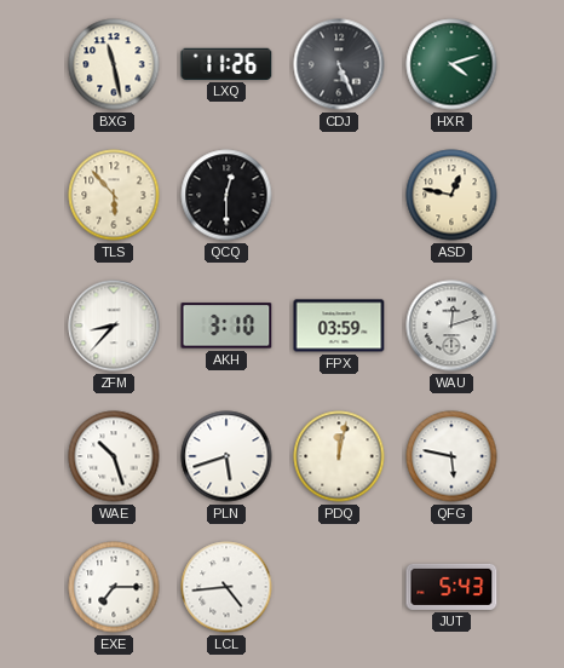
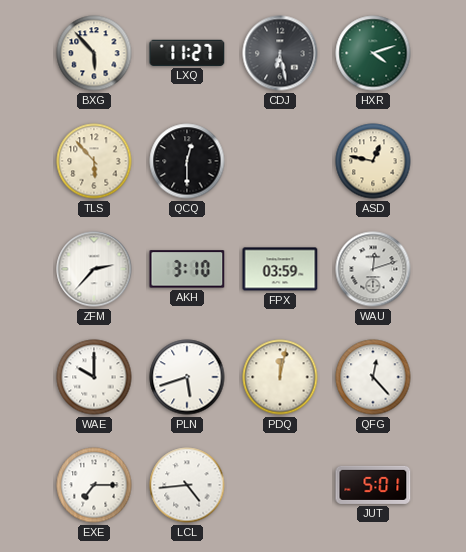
BXG: 11:28 -> 5:53 (94, 53)
LXQ: 11:26 -> 11:27 (187, 53)
CDJ: 5:26 -> 6:28 (280, 53)
ZFM: 8:37 -> 2:37 (94, 269)
WAE: 10:27 -> 10:00 (94, 377)
QFG: 5:47 -> 12:23 (373, 377)
JUT: 5:43 -> 5:01 (373, 485)
